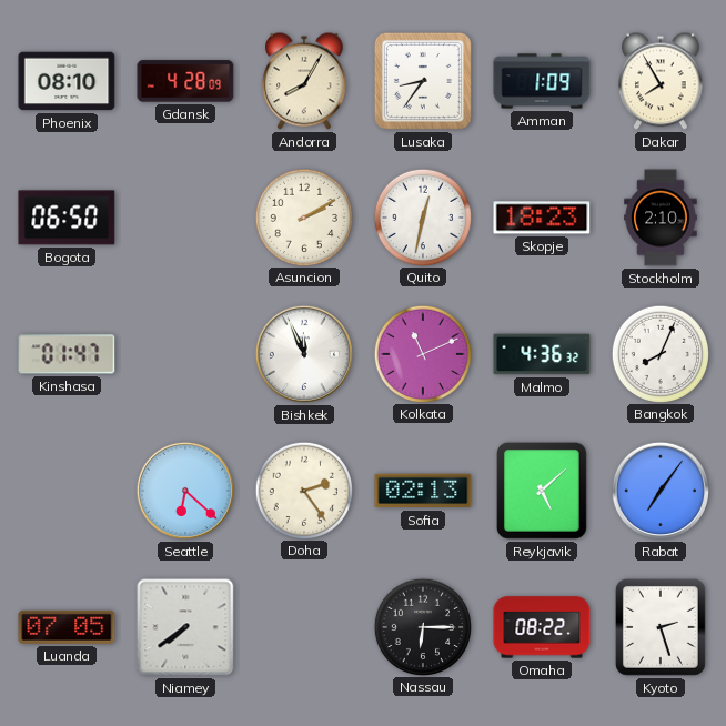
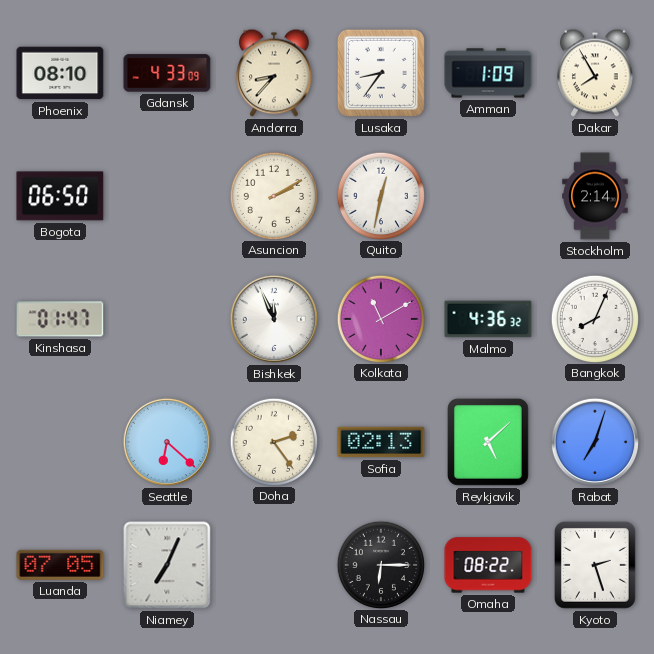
Gdansk: 4:28 -> 4:33 (167, 73)
Andorra: 8:05 -> 8:37 (275, 73)
Skopje: 18:23 -> none (542, 218)
Stockholm: 2:10 -> 2:14 (595, 196)
Kolkata: 11:11 -> 11:10 (380, 318)
Rabat: 7:06 -> 7:03 (595, 442)
Niamey: 7:39 -> 7:04 (167, 565)
